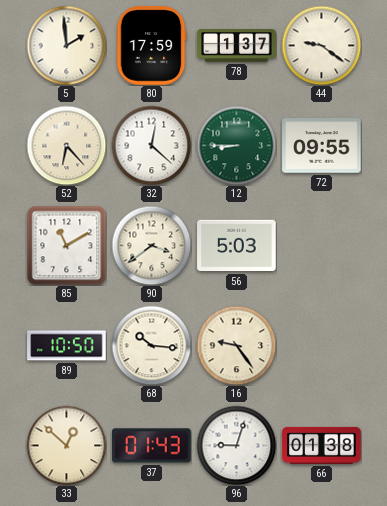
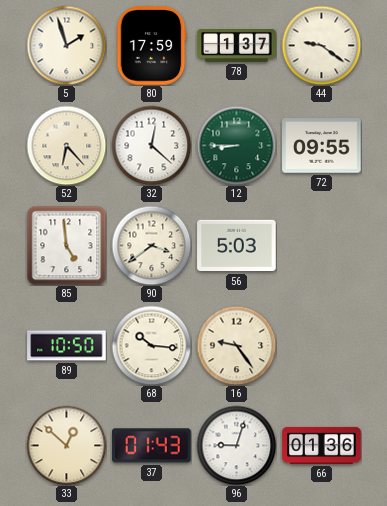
5: 1:59 -> 1:57 (66, 45)
85: 11:10 -> 4:59 (66, 245)
66: 01:38 -> 01:36 (322, 445)
